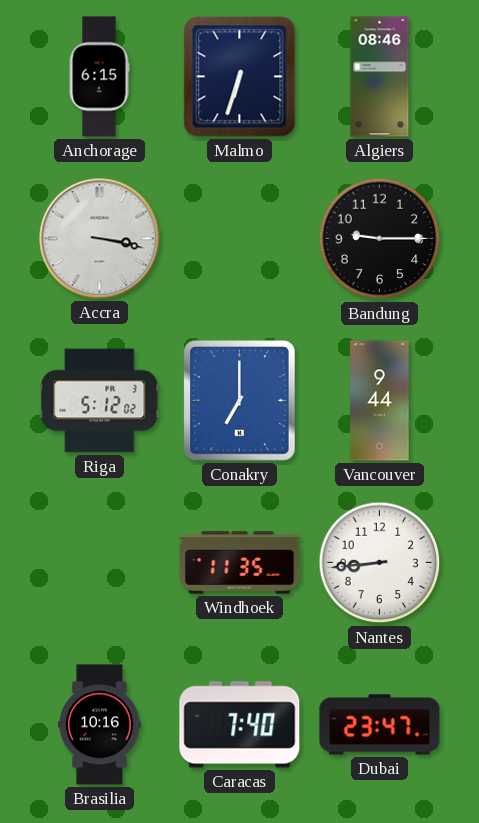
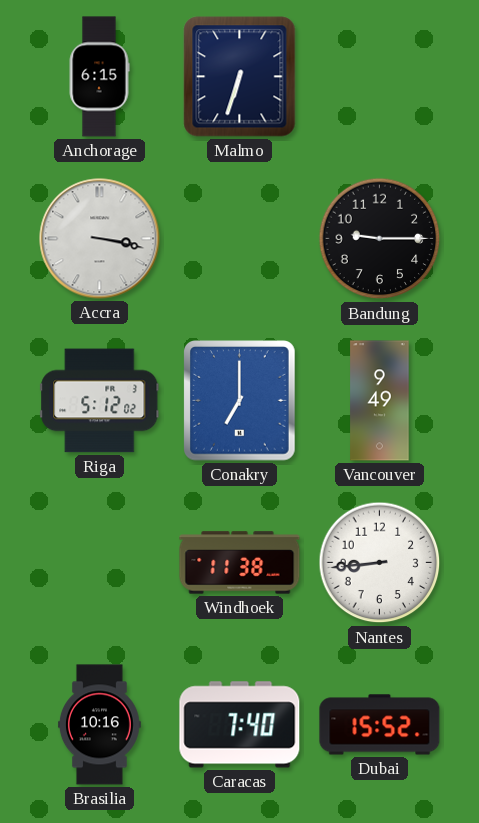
Algiers: 08:46 -> none (380, 77)
Vancouver: 9:44 -> 9:49 (380, 401)
Windhoek: 11:35 -> 11:38 (240, 563)
Dubai: 23:47 -> 15:52 (380, 725)
